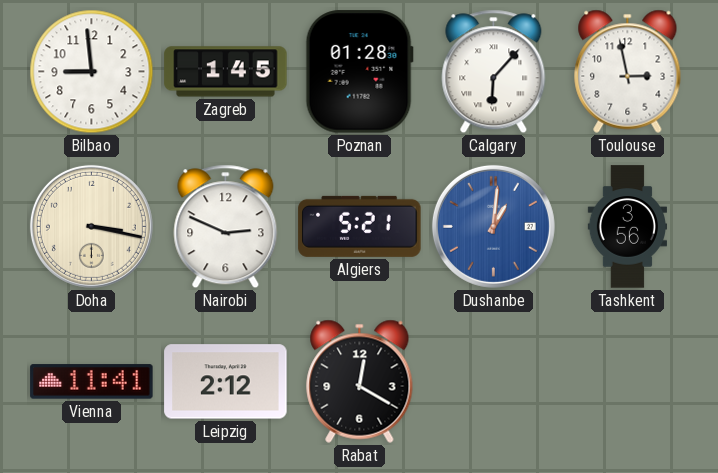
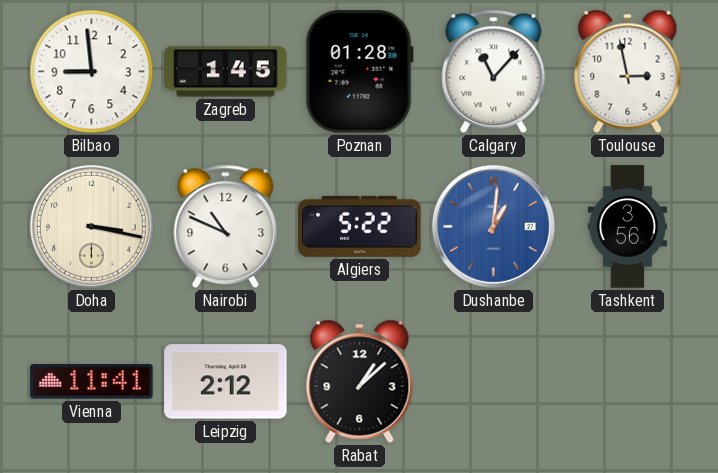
Calgary: 6:07 -> 11:07 (494, 72)
Nairobi: 2:49 -> 10:49 (226, 227)
Algiers: 5:21 -> 5:22 (360, 226)
Rabat: 12:20 -> 1:08 (360, 381)
